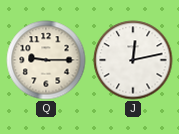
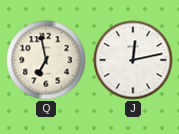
Q: 9:15 -> 6:58 (46, 60)
